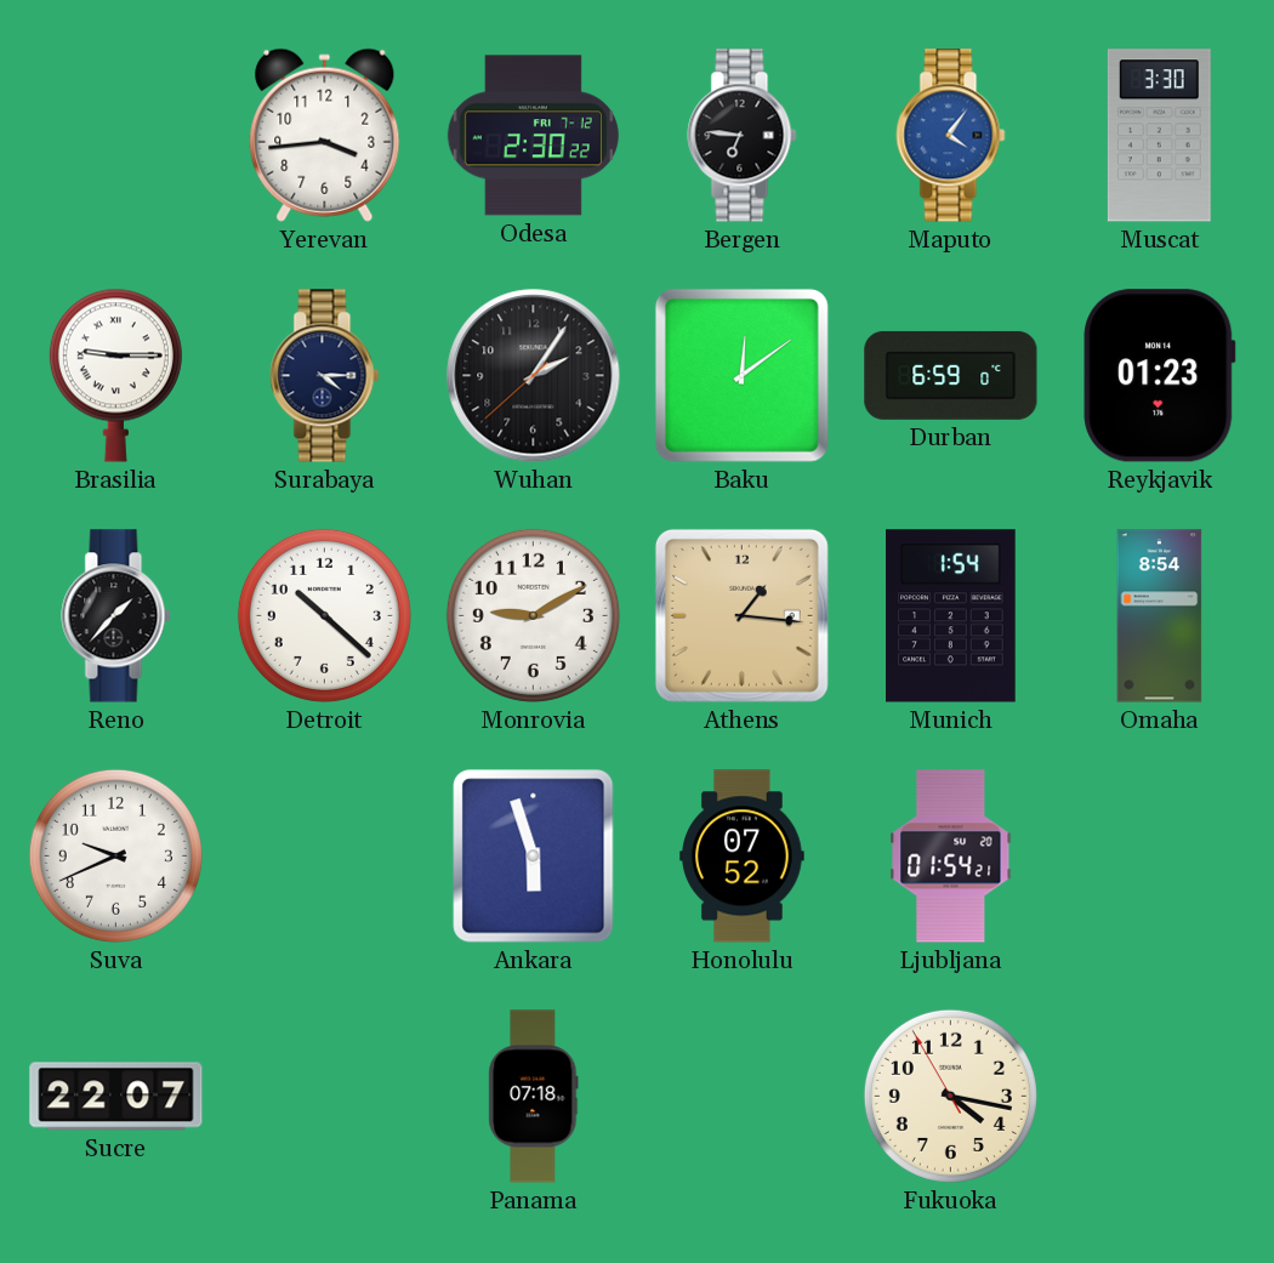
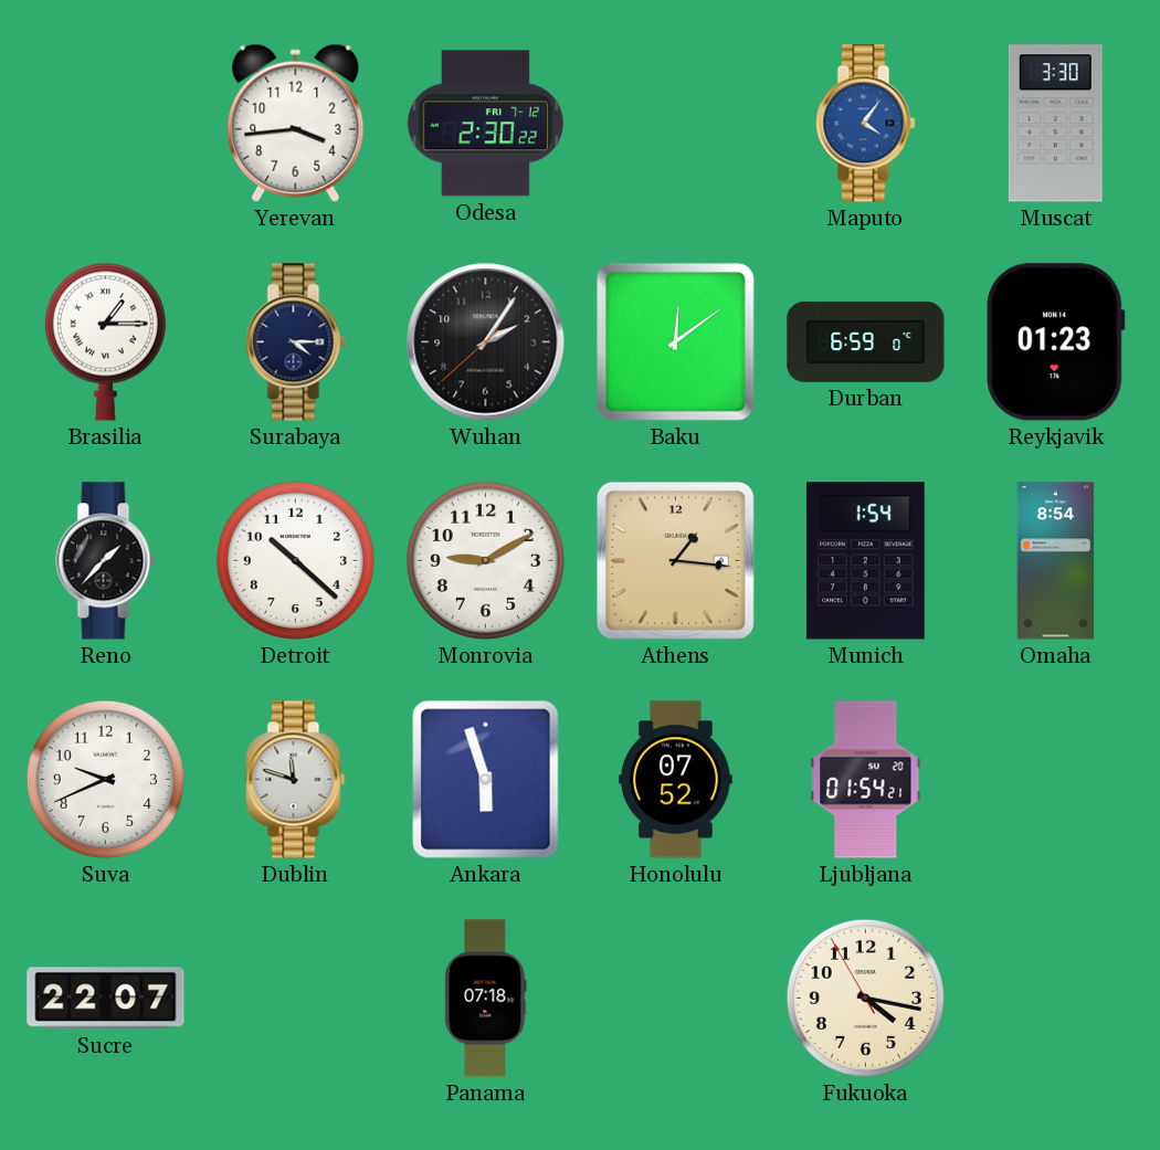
Bergen: 6:46 -> none (743, 136)
Brasilia: 9:15 -> 1:15 (105, 341)
Dublin: none -> 11:48 (296, 780)
